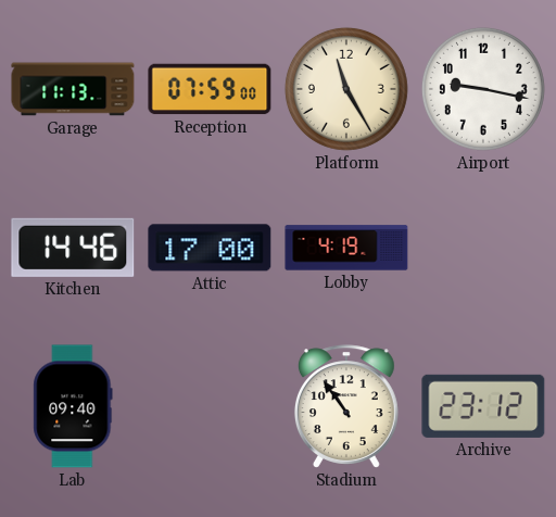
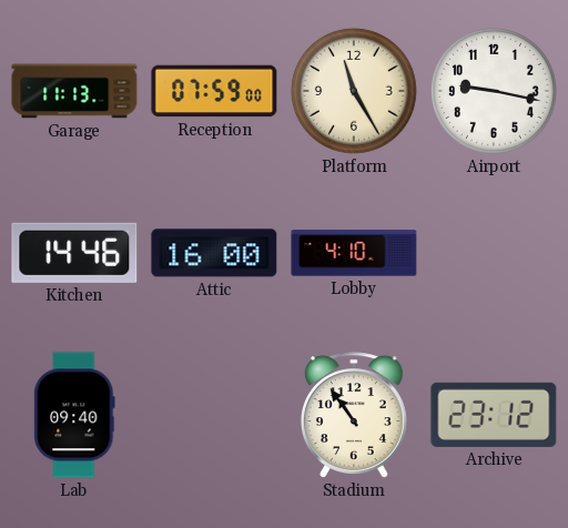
Attic: 17:00 -> 16:00 (214, 253)
Lobby: 4:19 -> 4:10 (354, 253)
